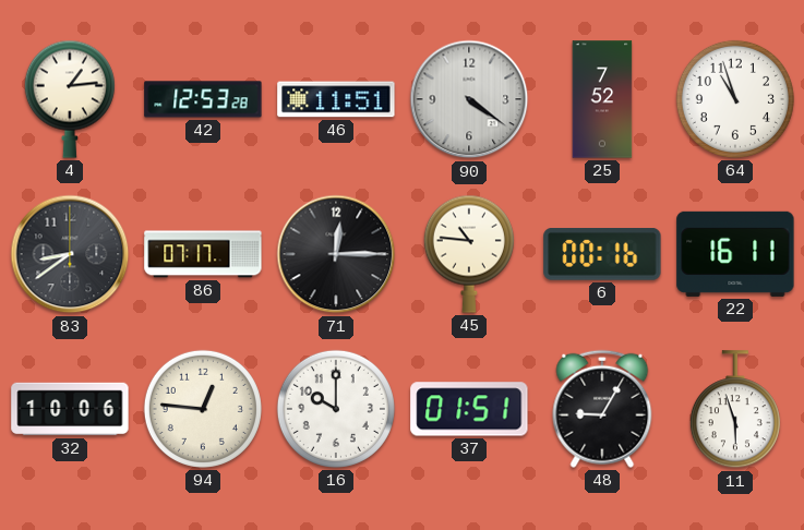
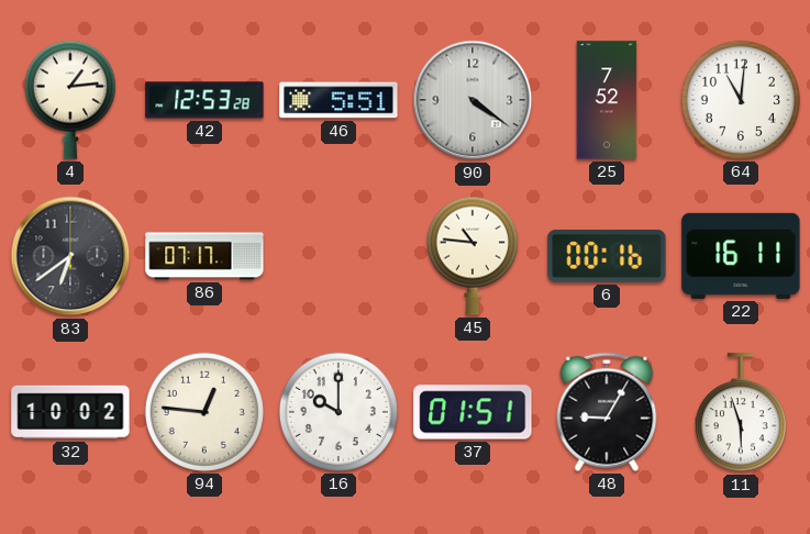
46: 11:51 -> 5:51 (339, 100)
64: 10:57 -> 11:01 (741, 100)
83: 8:39 -> 6:39 (70, 256)
71: 12:15 -> none (336, 254)
32: 10:06 -> 10:02 (70, 412)
